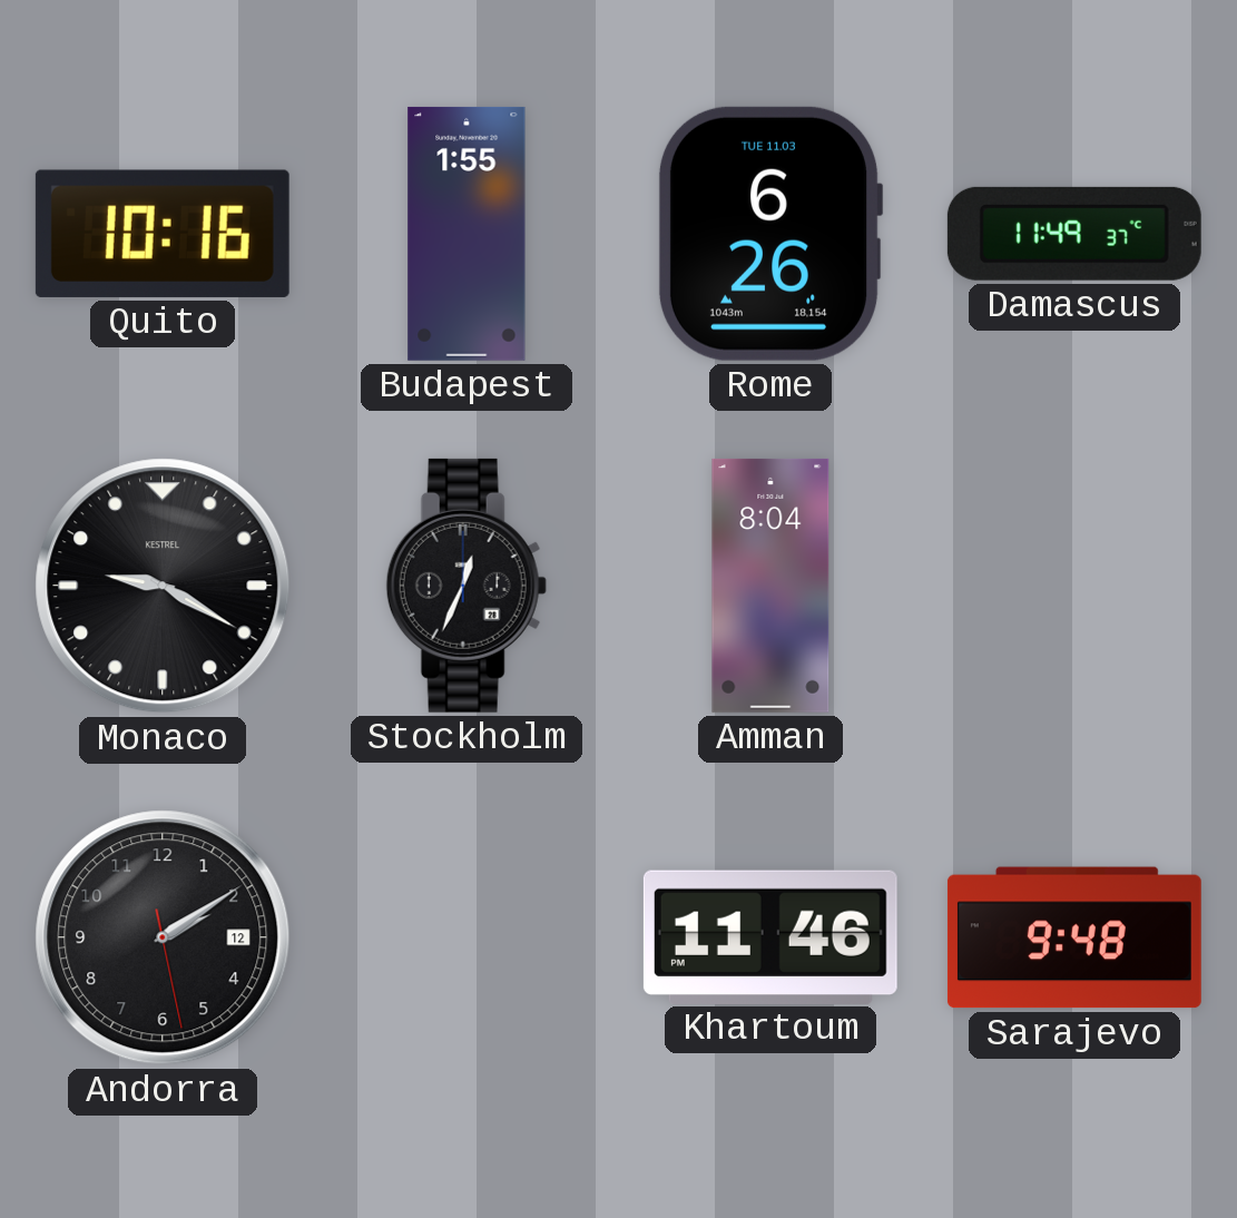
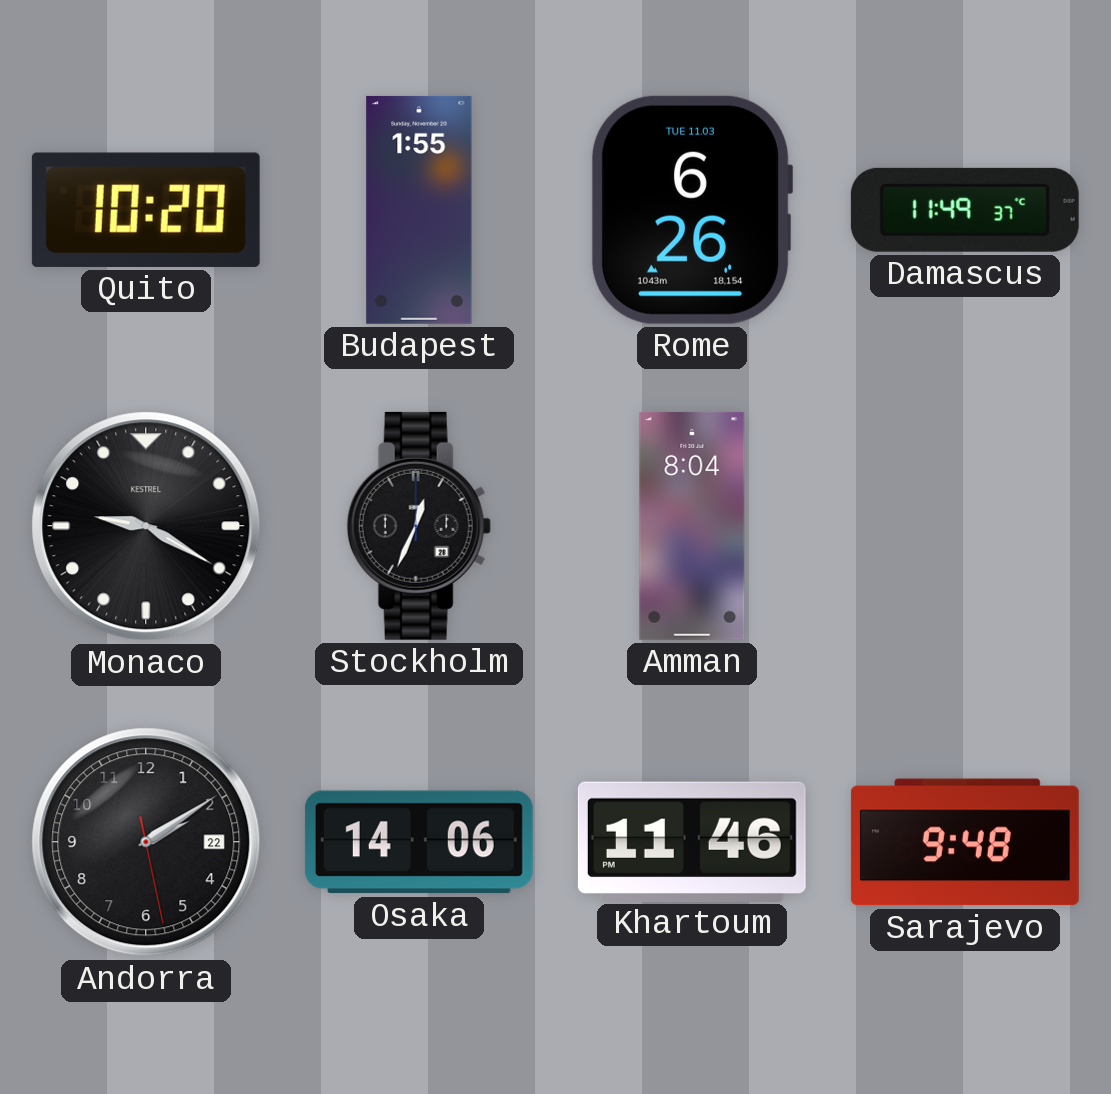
Quito: 10:16 -> 10:20 (146, 210)
Andorra date: 12 -> 22 (146, 842)
Osaka: none -> 14:06 (419, 842)
